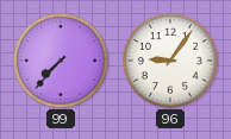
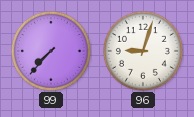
96: 9:06 -> 9:03 (143, 51)
